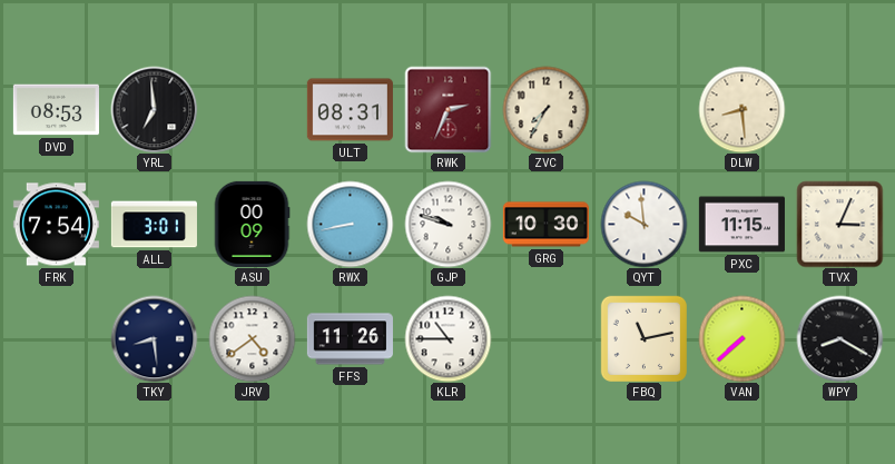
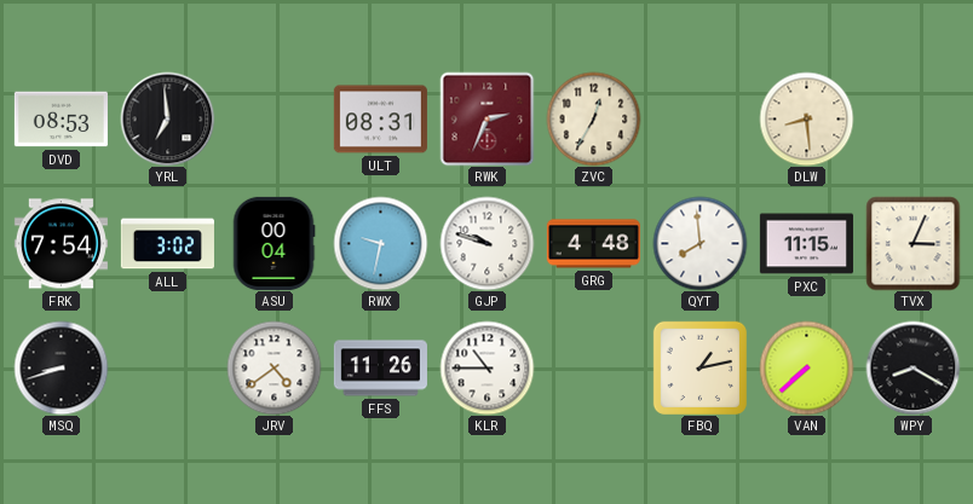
ZVC: 7:35 -> 12:35 (593, 118)
ALL: 3:01 -> 3:02 (167, 244)
ASU: 00:09 -> 00:04 (274, 243)
RWX: 8:43 -> 9:32 (380, 243)
GRG: 10:30 -> 4:48 (593, 244)
QYT: 9:59 -> 7:59 (699, 243)
MSQ: none -> 8:42 (61, 367)
TKY: 8:29 -> none (154, 338)
FBQ: 11:13 -> 1:13 (699, 367)
